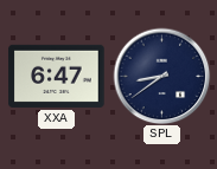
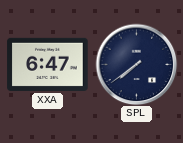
SPL: 8:39 -> 7:39 (136, 64)
